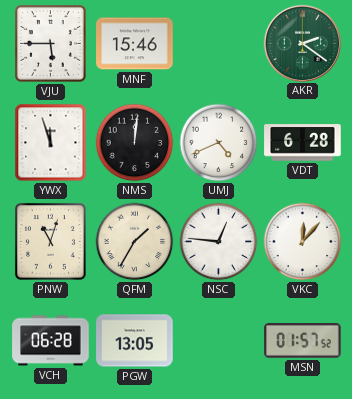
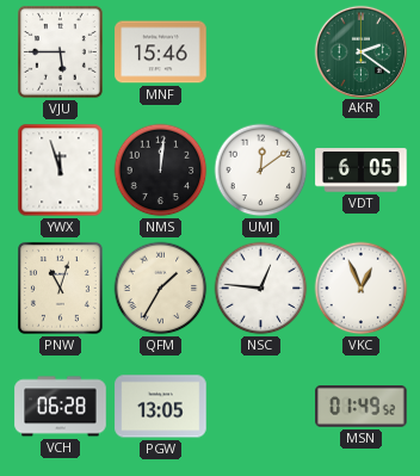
UMJ: 4:41 -> 12:09 (261, 171)
VDT: 6:28 -> 6:05 (362, 171)
VKC: 12:07 -> 12:56 (362, 289)
MSN: 01:57 -> 01:49 (362, 407)
